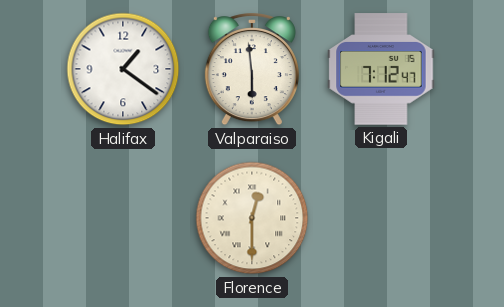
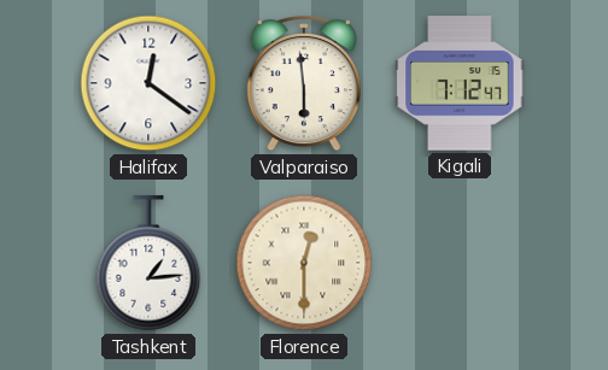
Halifax: 1:21 -> 12:21 (148, 83)
Tashkent: none -> 1:14 (148, 264)
